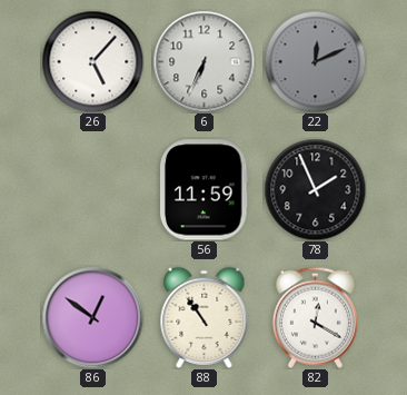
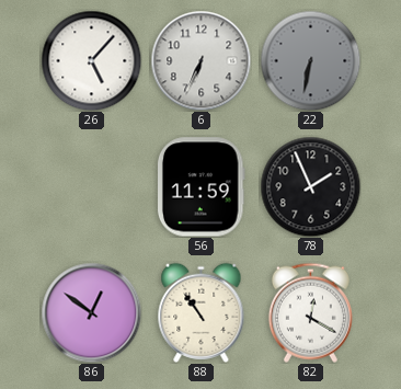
22: 12:11 -> 6:32 (310, 60)
